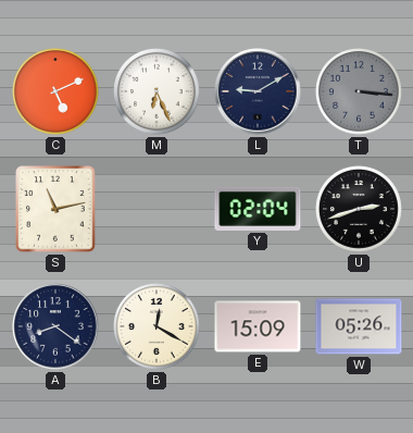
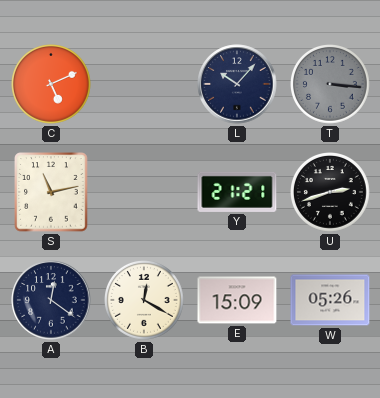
M: 6:26 -> none (158, 92)
L: 9:10 -> 10:07 (237, 84)
Y: 02:04 -> 21:21 (237, 192)
A: 8:21 -> 12:21 (51, 300)
